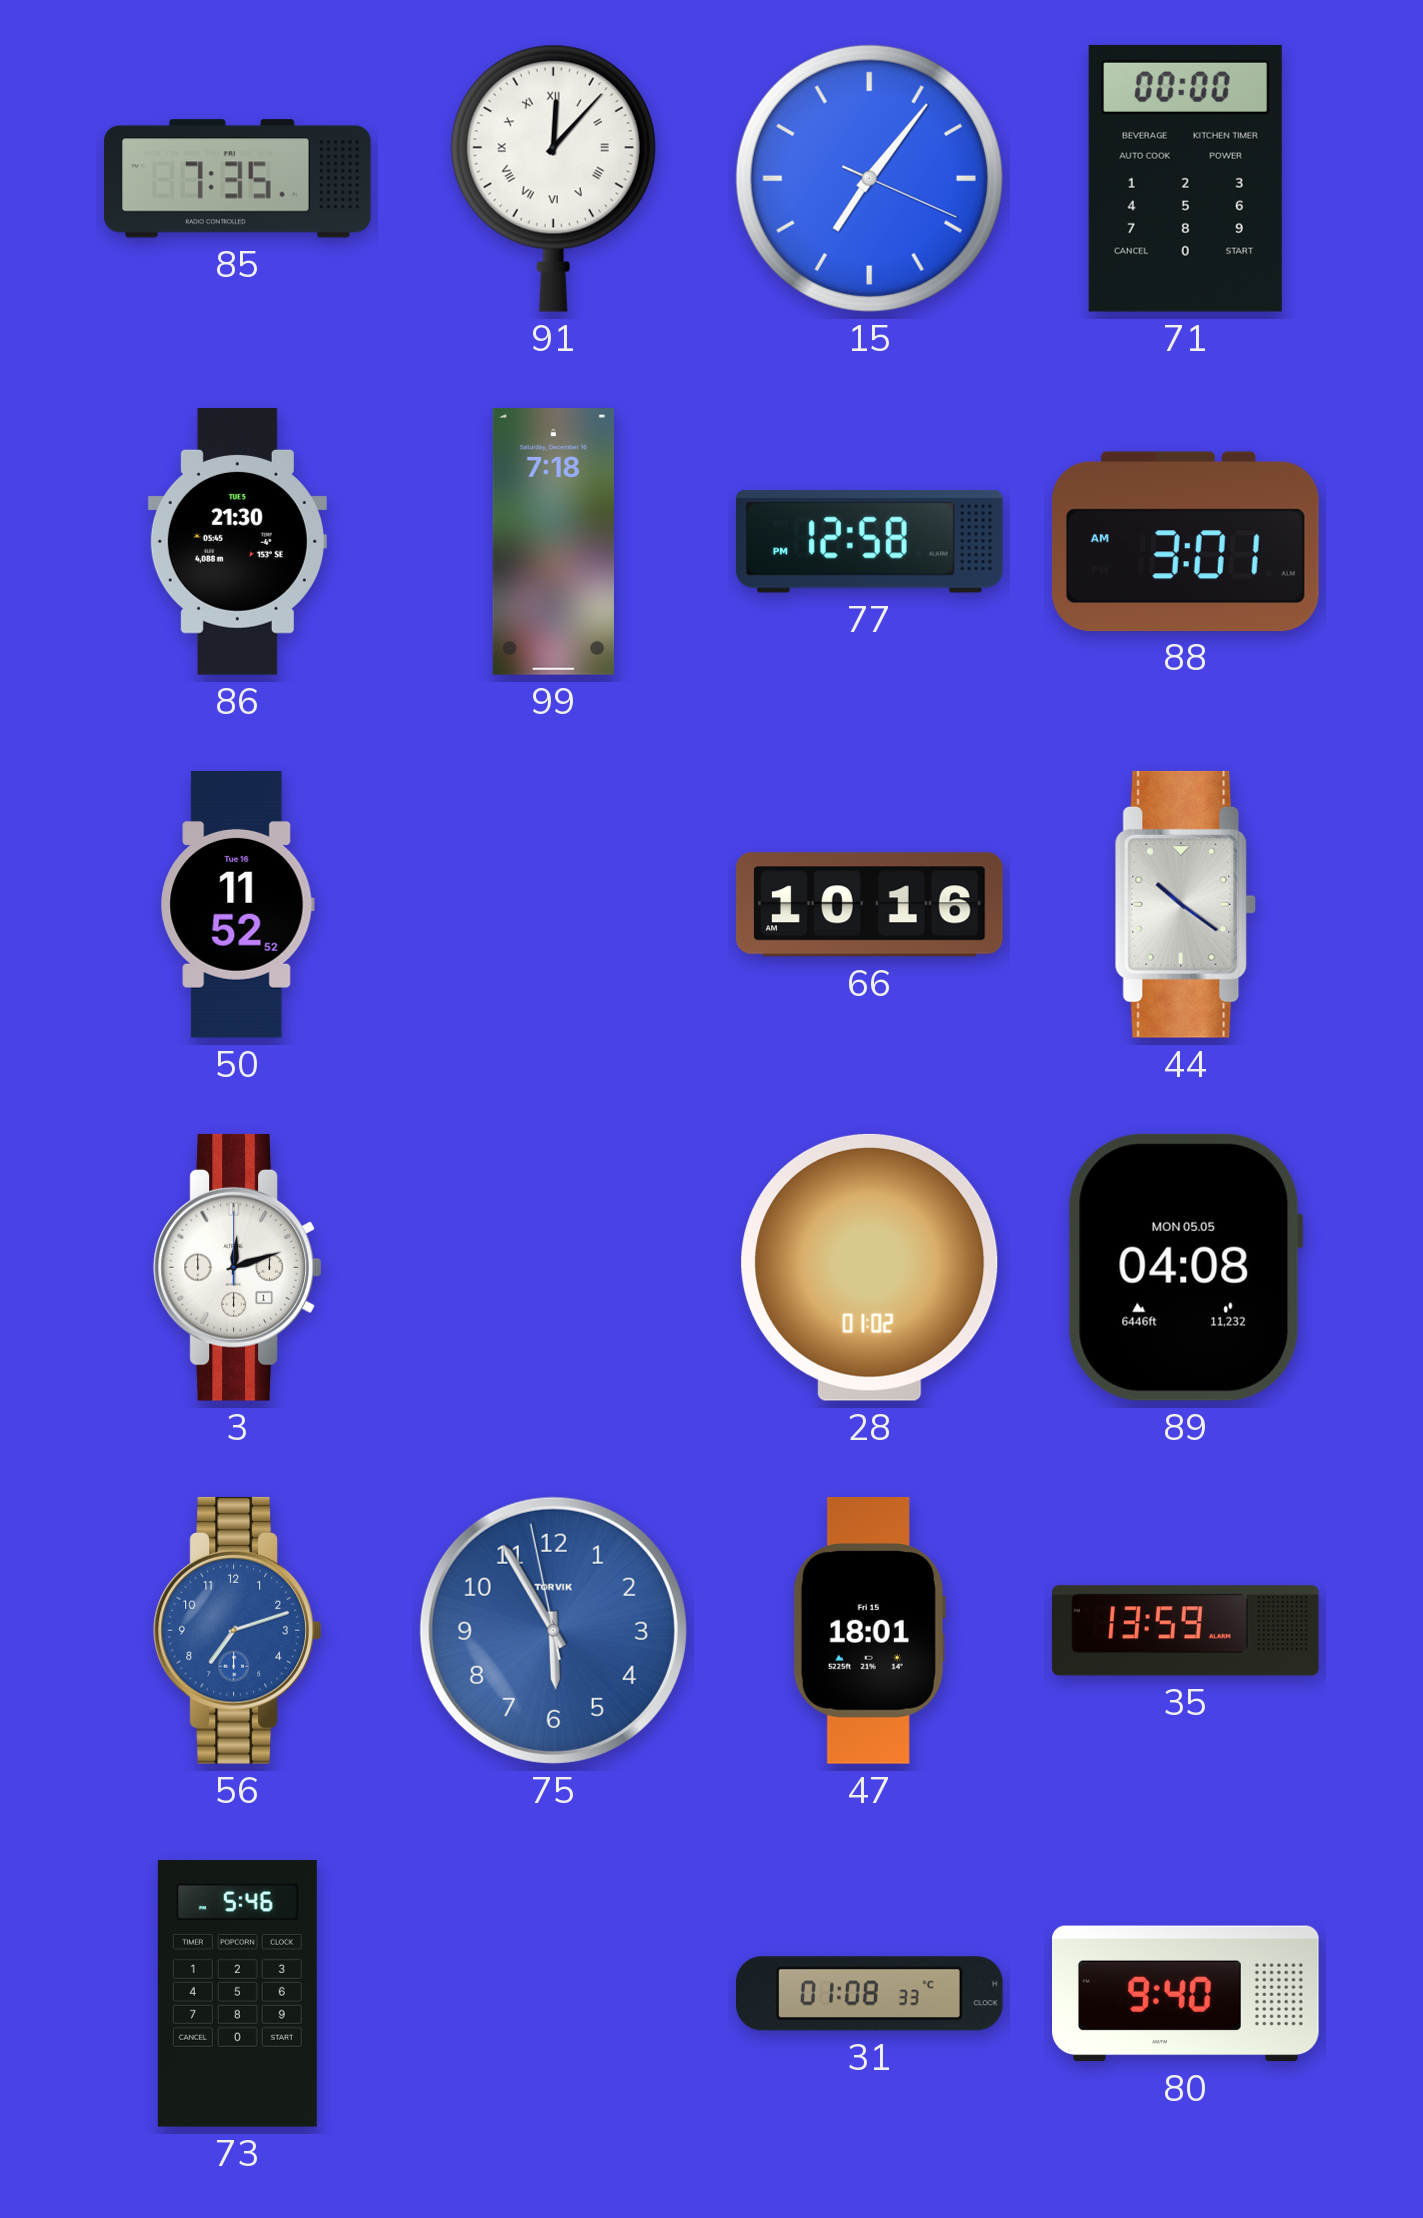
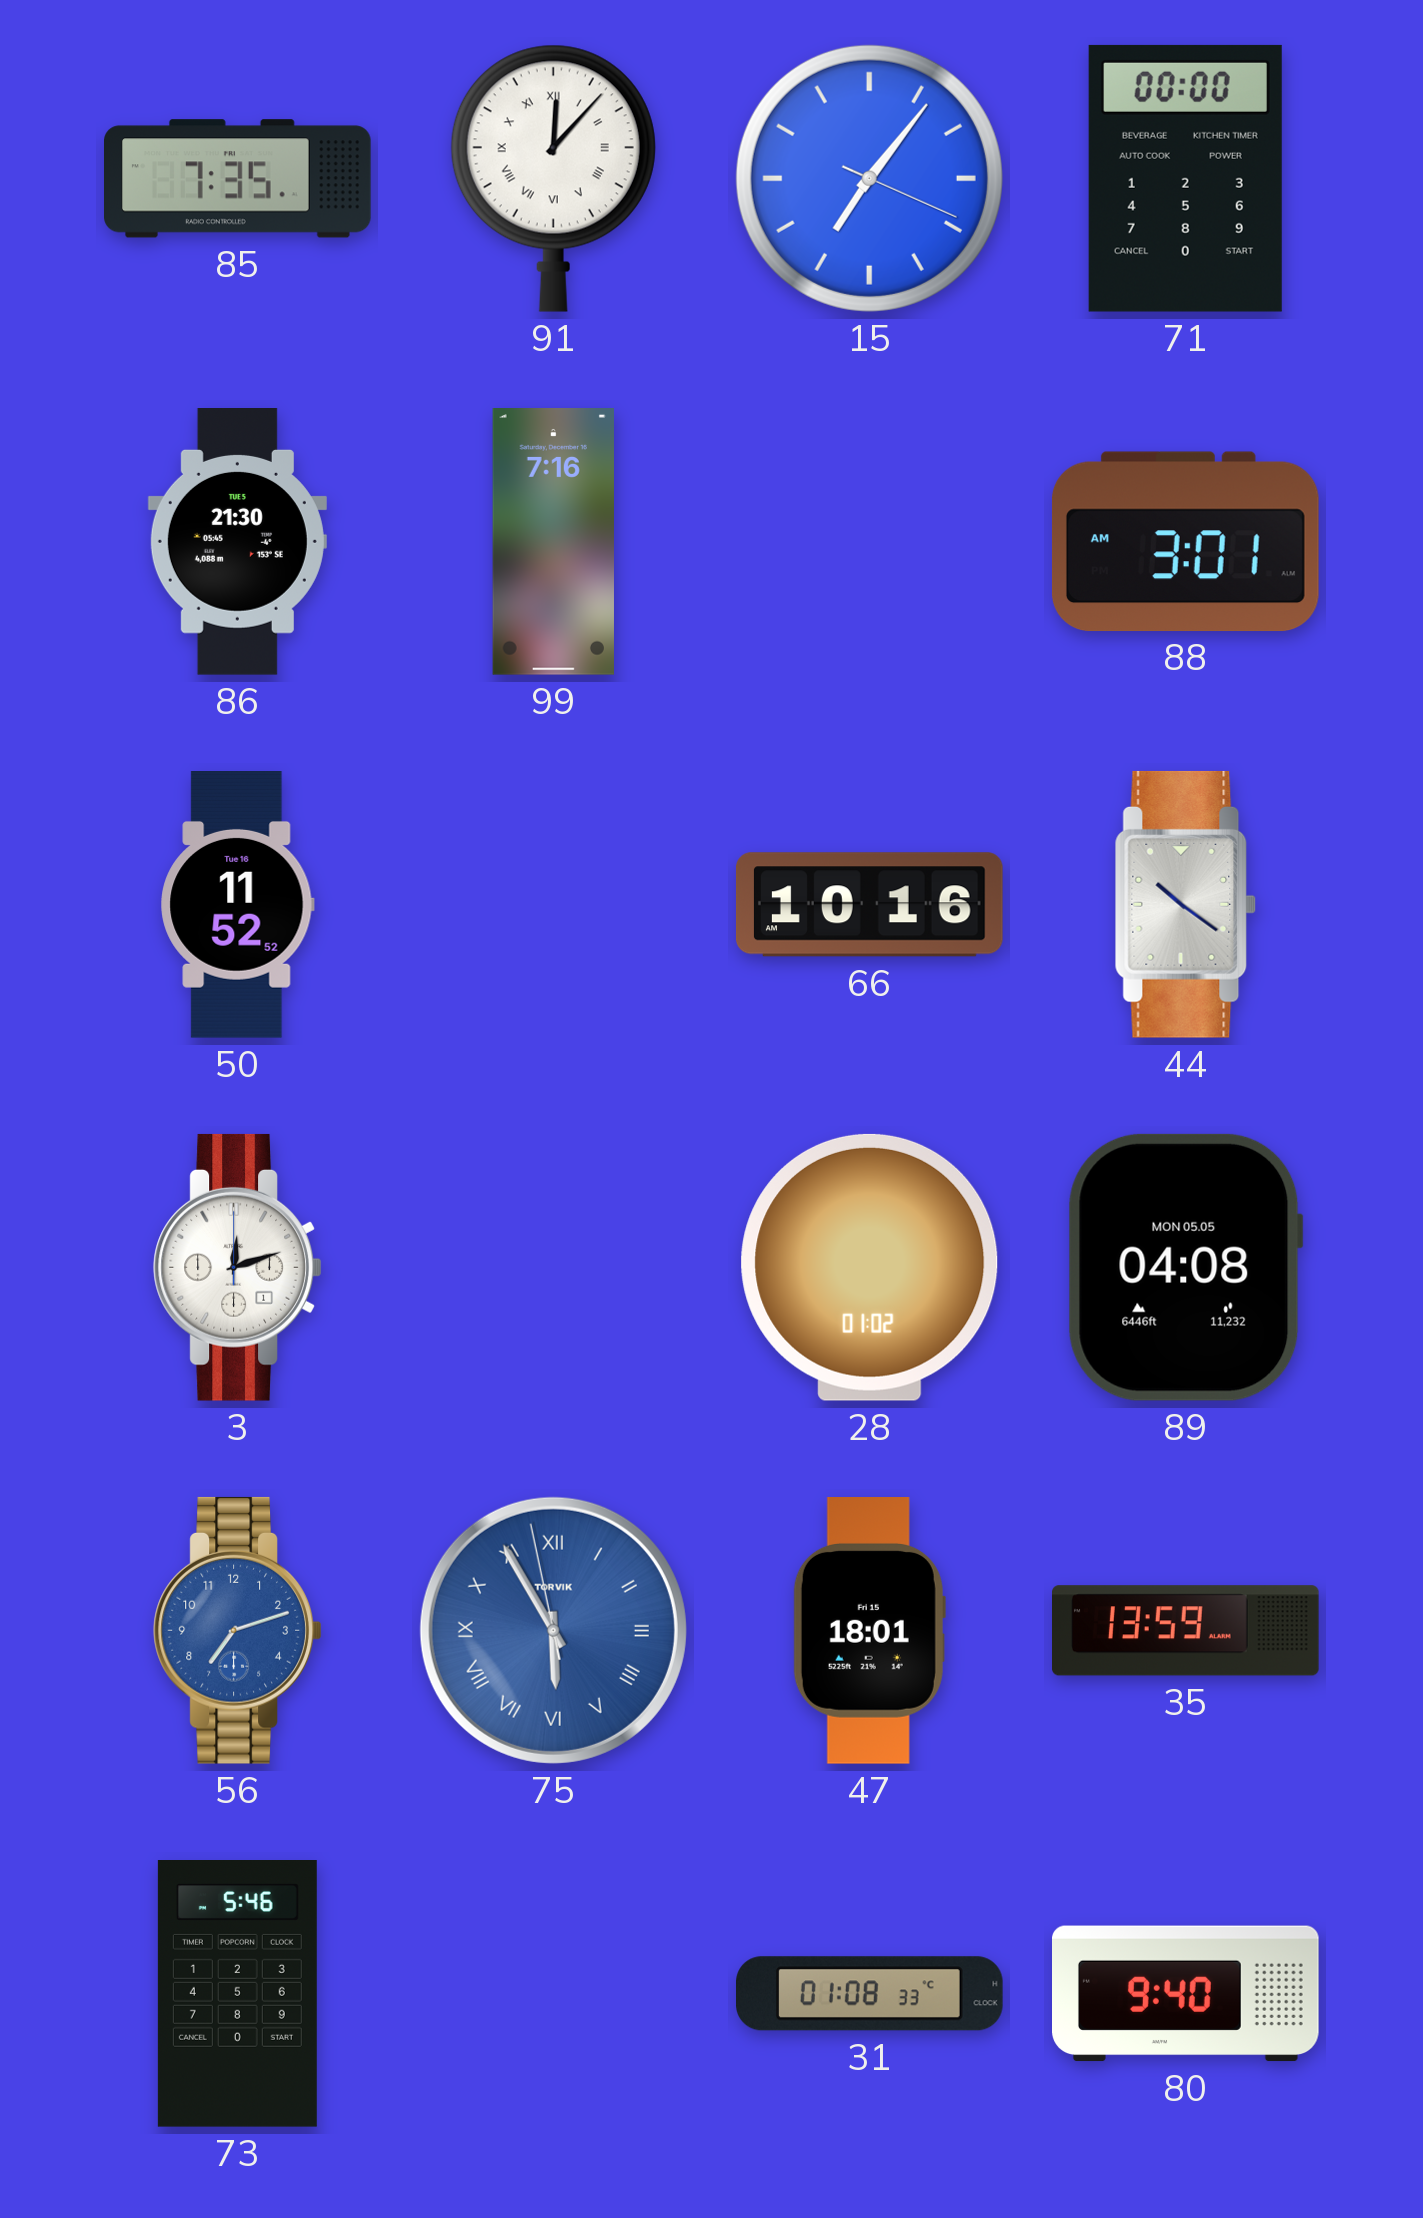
99: 7:18 -> 7:16 (553, 542)
77: 12:58 -> none (869, 542)
75 numerals: Arabic -> Roman (553, 1630)
